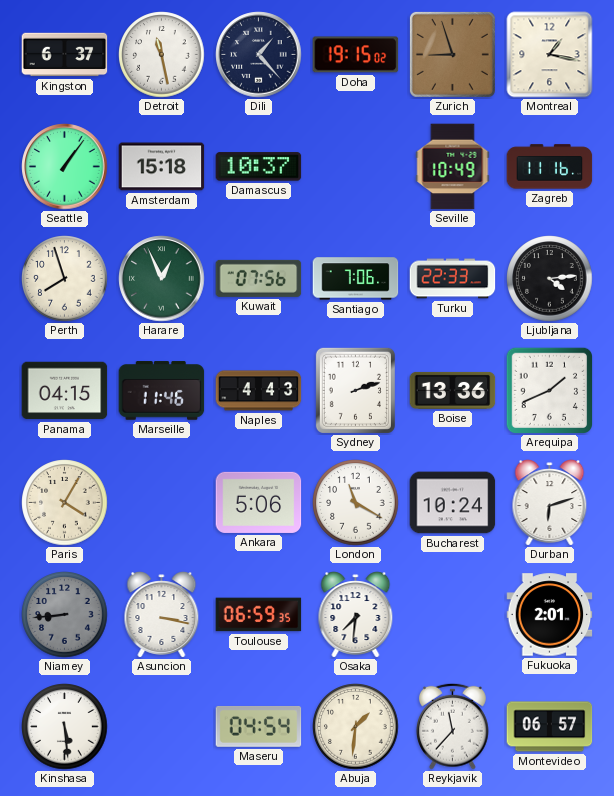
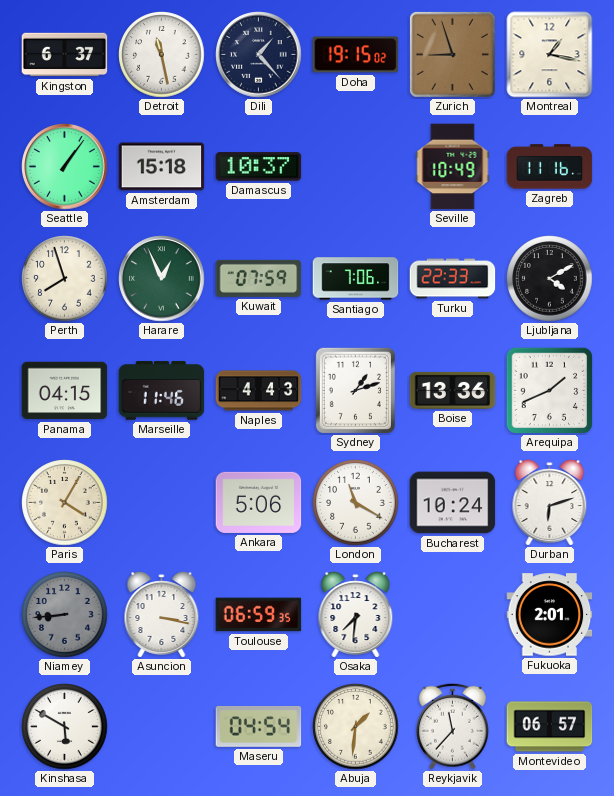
Kuwait: 07:56 -> 07:59 (259, 278)
Ljubljana: 4:14 -> 4:10 (550, 279)
Sydney: 2:12 -> 1:12 (355, 390)
Kinshasa: 5:29 -> 5:50 (65, 727)
